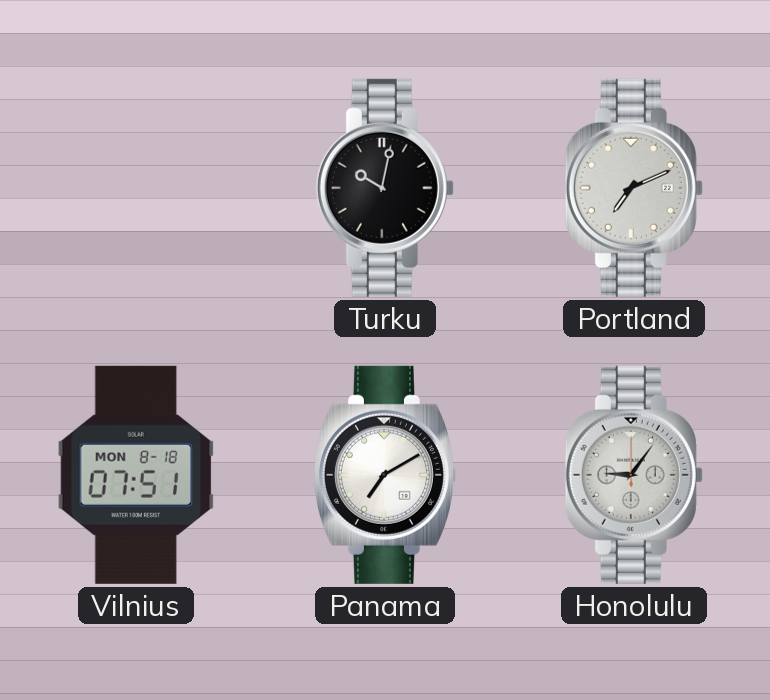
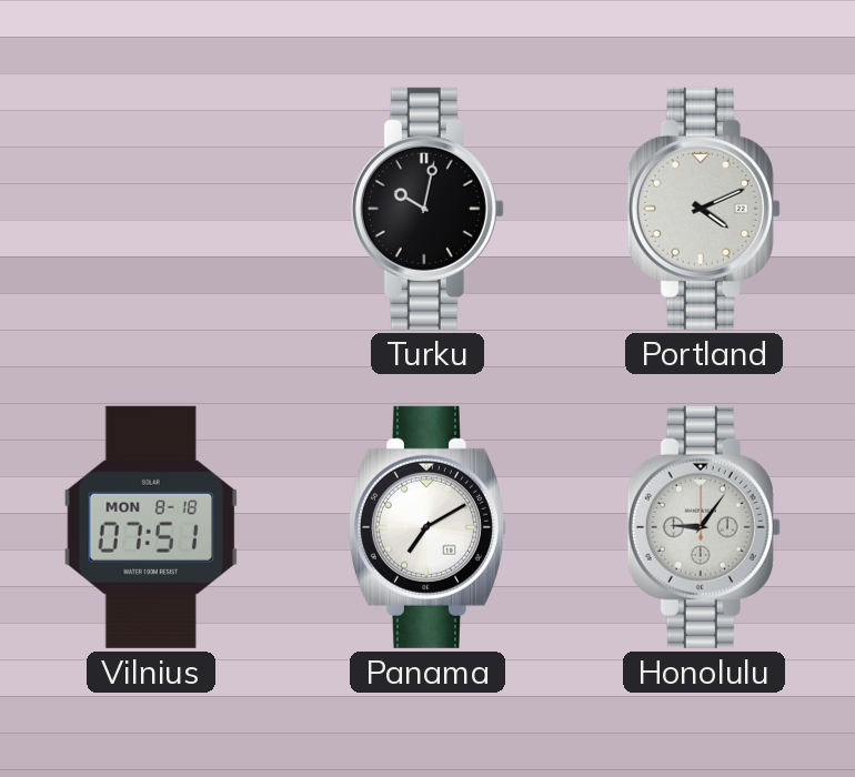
Portland: 7:11 -> 4:11 (704, 209)
